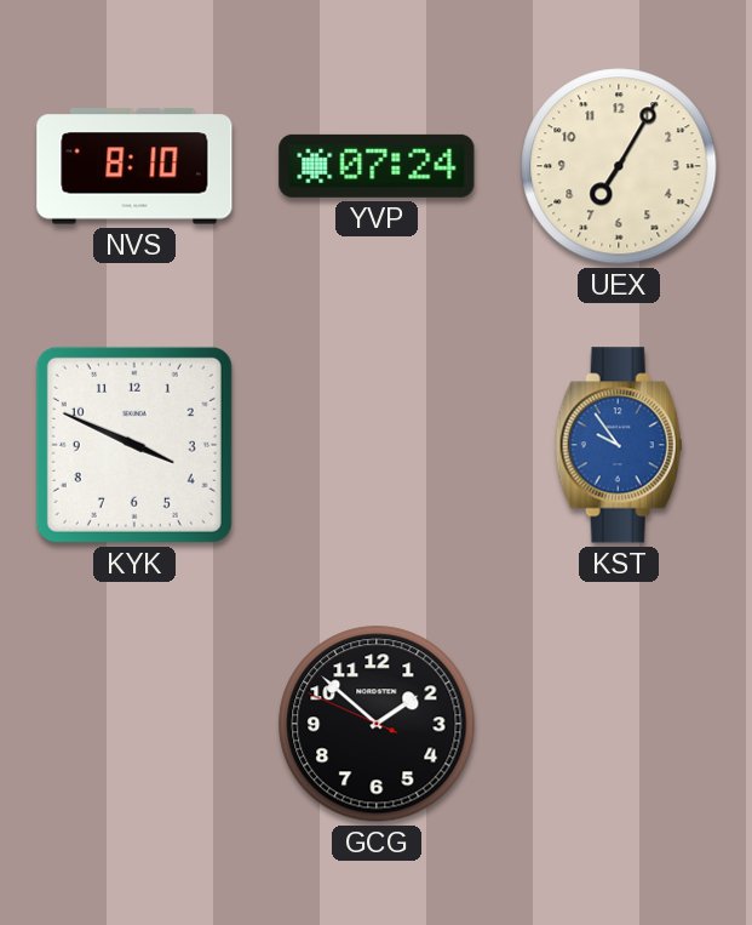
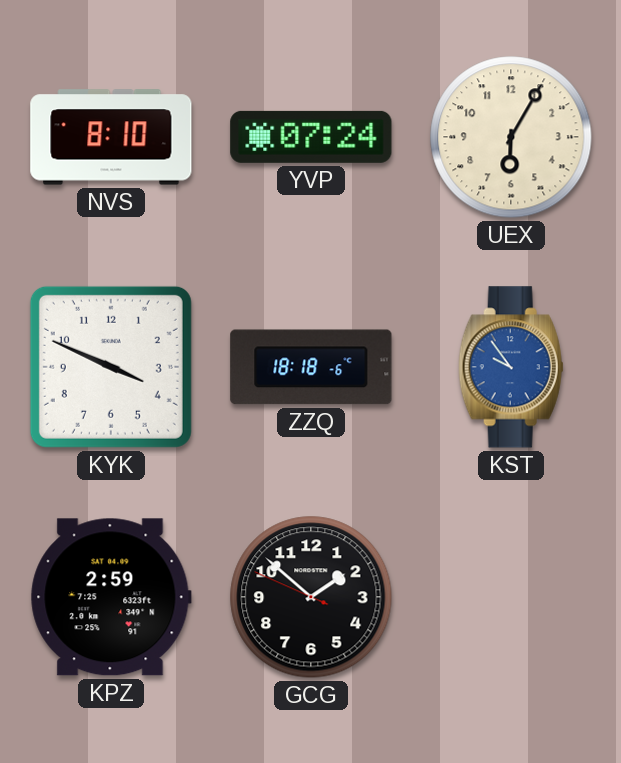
UEX: 7:05 -> 6:05 (511, 137)
ZZQ: none -> 18:18 (311, 367)
KPZ: none -> 2:59 (111, 597)
